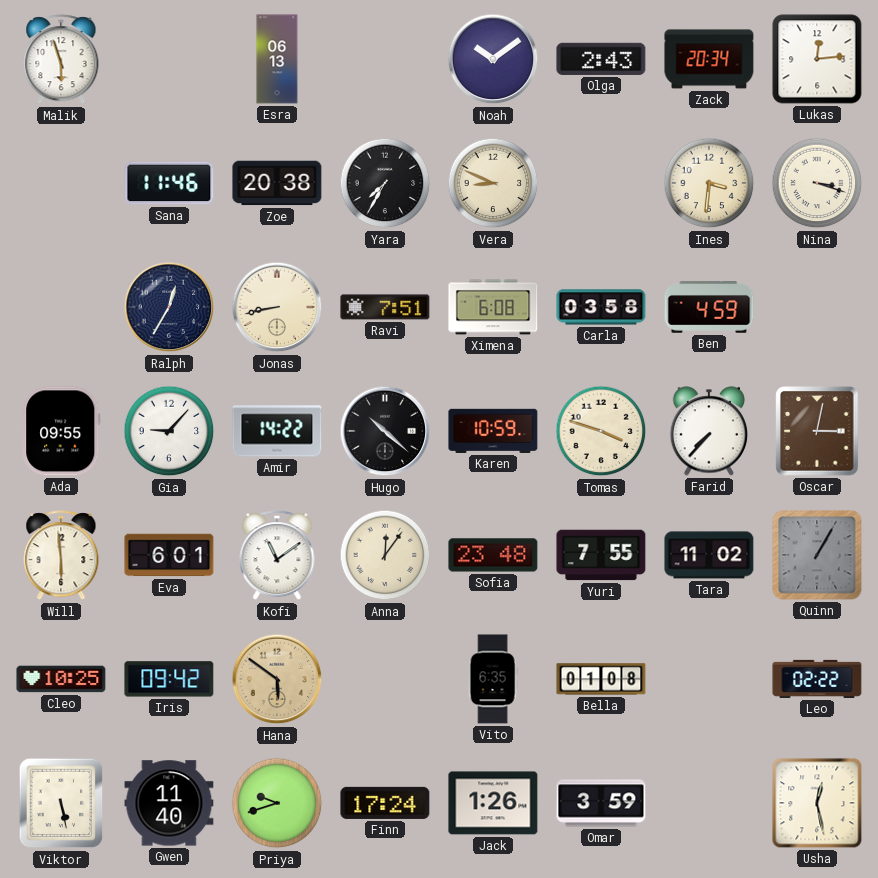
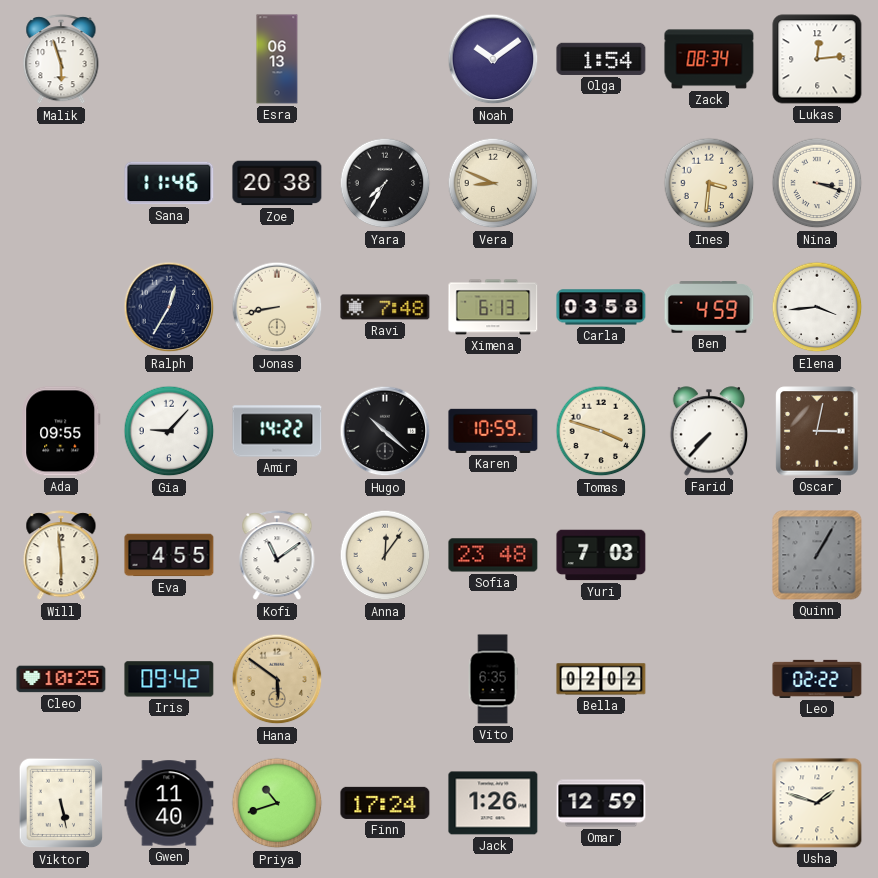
Olga: 2:43 -> 1:54 (601, 59)
Zack: 20:34 -> 08:34 (709, 59)
Ravi: 7:51 -> 7:48 (385, 307)
Ximena: 6:08 -> 6:13 (493, 307)
Elena: none -> 3:44 (817, 307)
Eva: 6:01 -> 4:55 (169, 555)
Yuri: 7:55 -> 7:03 (601, 555)
Tara: 11:02 -> none (709, 555)
Bella: 01:08 -> 02:02 (601, 679)
Priya: 9:42 -> 10:42 (277, 803)
Omar: 3:59 -> 12:59 (601, 803)
Usha: 12:28 -> 1:48 (817, 803)
